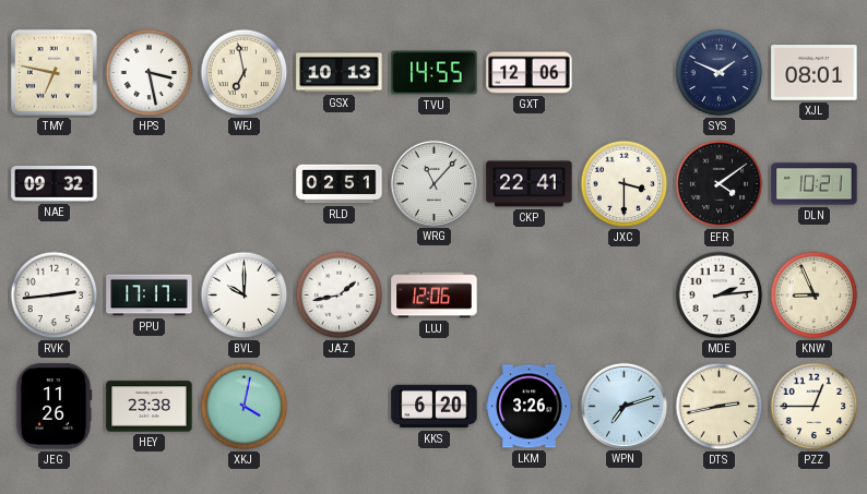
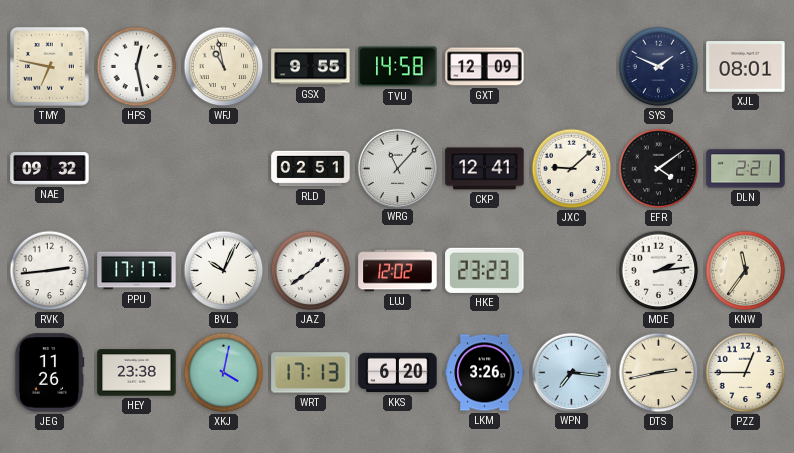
HPS: 3:28 -> 12:28 (137, 67)
WFJ: 6:58 -> 10:58 (224, 67)
GSX: 10:13 -> 9:55 (311, 67)
TVU: 14:55 -> 14:58 (398, 67)
GXT: 12:06 -> 12:09 (485, 67)
CKP: 22:41 -> 12:41 (485, 169)
JXC: 3:30 -> 9:08 (572, 169)
DLN: 10:21 -> 2:21 (746, 169)
BVL: 10:00 -> 10:04 (224, 271)
JAZ: 1:43 -> 1:39 (311, 271)
LUJ: 12:06 -> 12:02 (398, 271)
HKE: none -> 23:23 (485, 270)
KNW: 8:56 -> 11:36 (746, 271)
WRT: none -> 17:13 (311, 373)
WPN: 7:12 -> 7:16 (571, 372)
